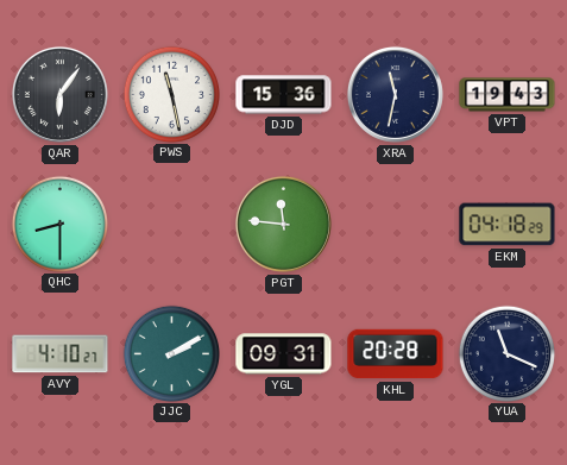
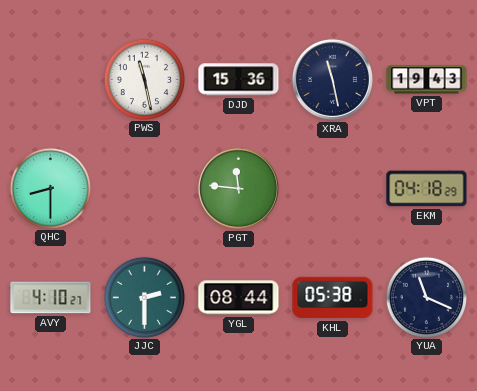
QAR: 6:06 -> none (59, 94)
XRA: 11:32 -> 11:28 (332, 79)
JJC: 2:10 -> 2:30 (144, 297)
YGL: 09:31 -> 08:44 (239, 298)
KHL: 20:28 -> 05:38 (333, 298)
